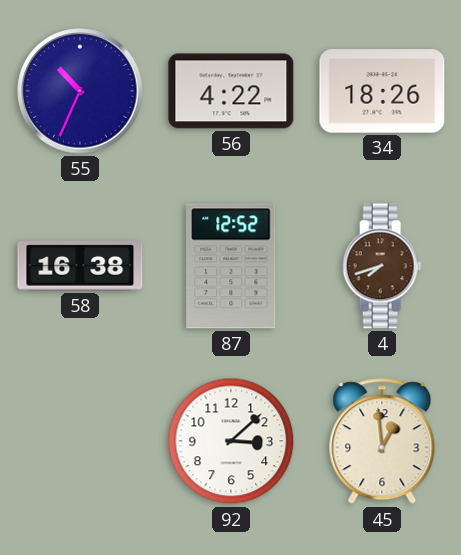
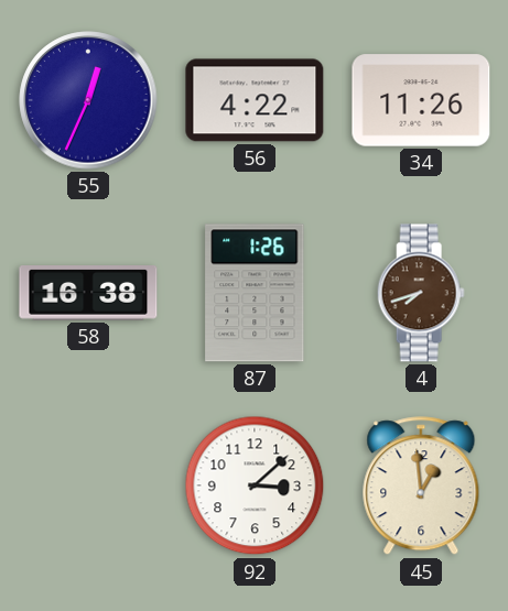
55: 10:34 -> 12:34 (88, 100)
34: 18:26 -> 11:26 (421, 100)
87: 12:52 -> 1:26 (255, 293)
